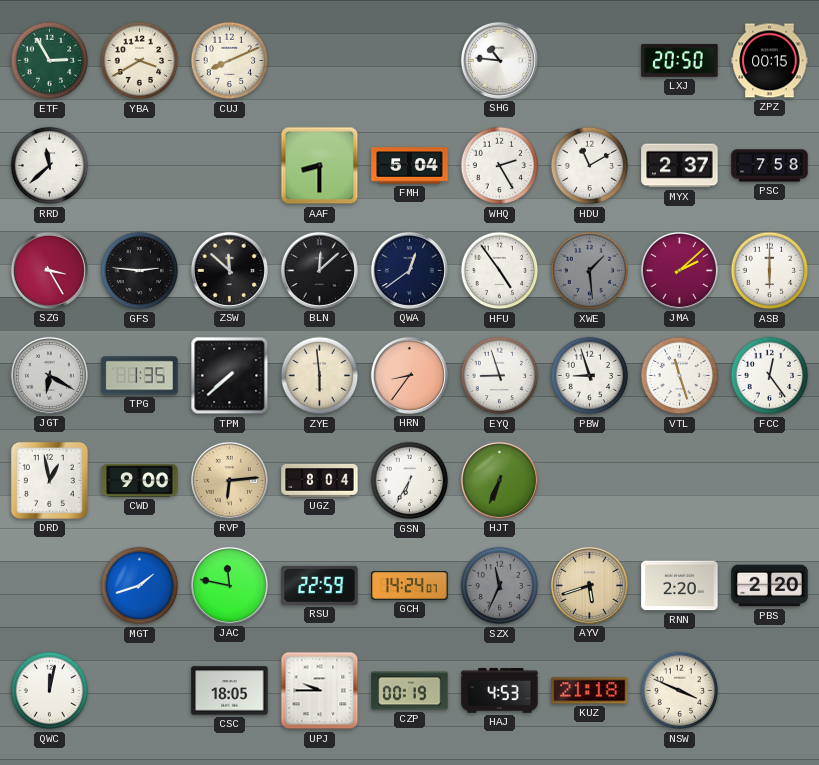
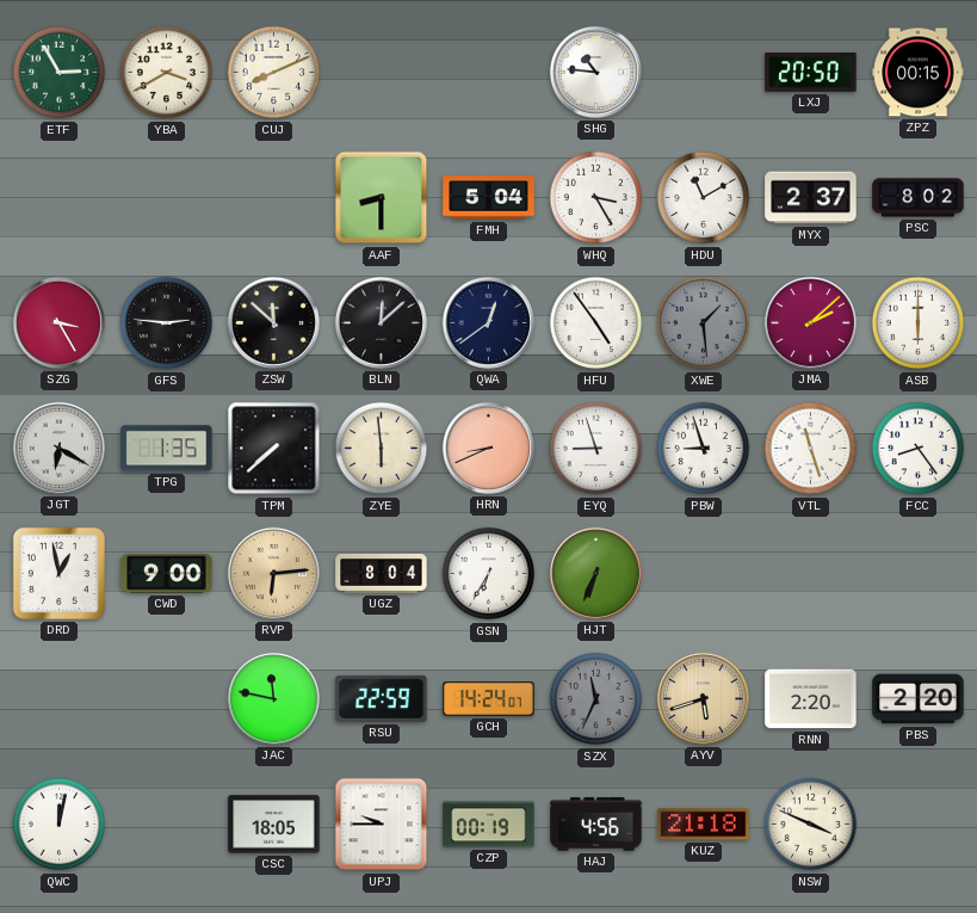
RRD: 11:38 -> none (50, 166)
WHQ: 2:25 -> 3:25 (596, 198)
PSC: 7:58 -> 8:02 (919, 198)
HRN: 8:36 -> 8:41 (488, 448)
FCC: 12:24 -> 8:24 (919, 449)
MGT: 1:42 -> none (140, 586)
HAJ: 4:53 -> 4:56 (596, 825)
